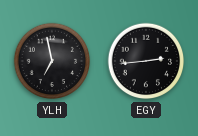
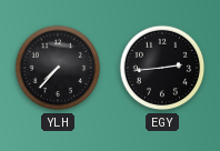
YLH: 6:58 -> 7:37 (58, 68)
